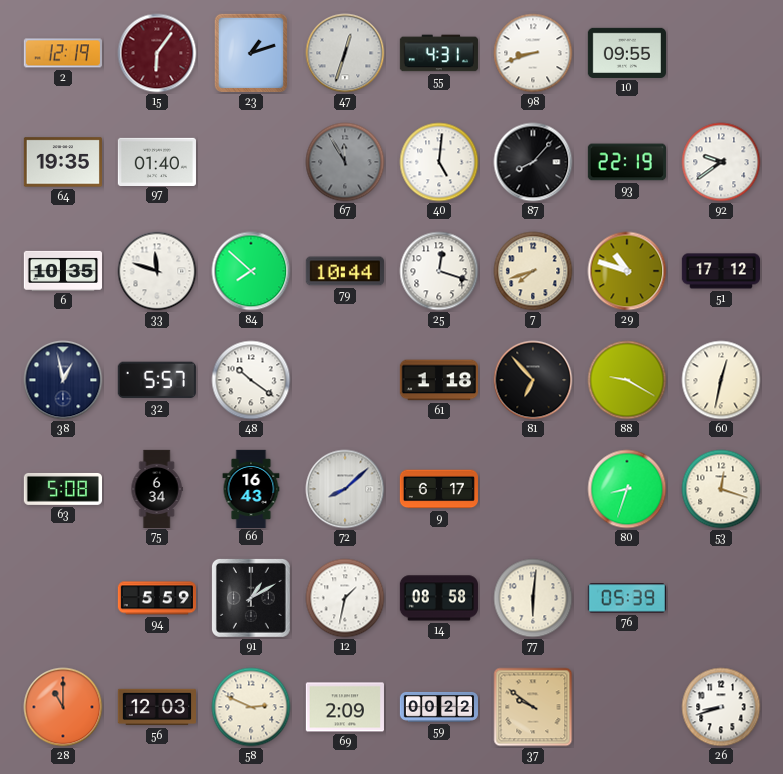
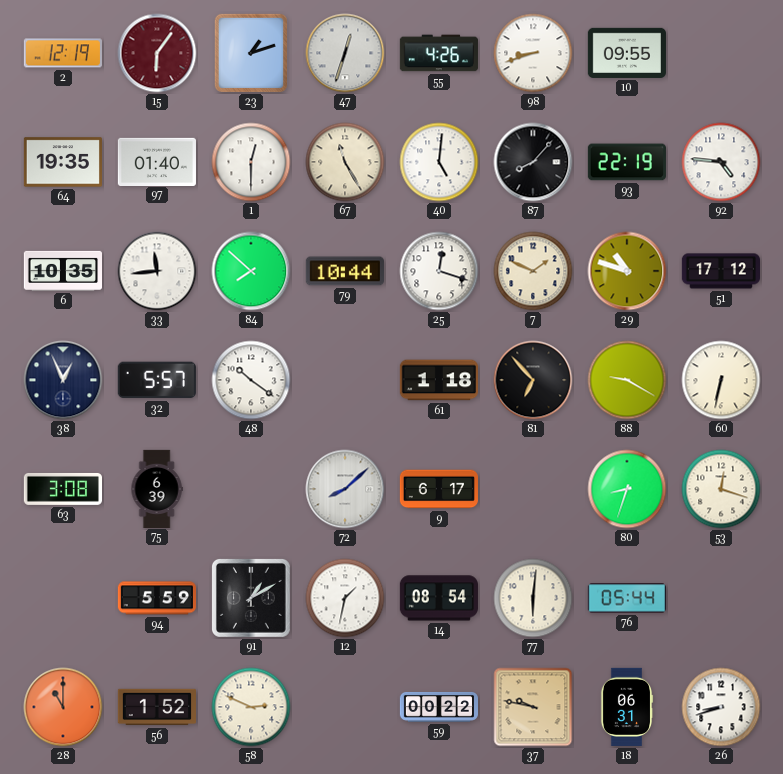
55: 4:31 -> 4:26 (439, 53)
1: none -> 12:30 (251, 162)
67: 11:55 -> 11:25 (345, 162)
67 dial: grey -> cream (345, 162)
92: 9:39 -> 4:46 (721, 162)
33: 11:48 -> 11:44 (157, 271)
7: 7:42 -> 1:49 (533, 271)
38: 12:58 -> 12:56 (63, 380)
60: 12:32 -> 6:32 (721, 380)
63: 5:08 -> 3:08 (62, 489)
75: 6:34 -> 6:39 (157, 488)
66: 16:43 -> none (251, 488)
14: 08:58 -> 08:54 (439, 598)
76: 05:39 -> 05:44 (626, 598)
56: 12:03 -> 1:52 (156, 707)
69: 2:09 -> none (345, 707)
37: 9:51 -> 9:47 (533, 707)
18: none -> 06:31 (627, 707)
